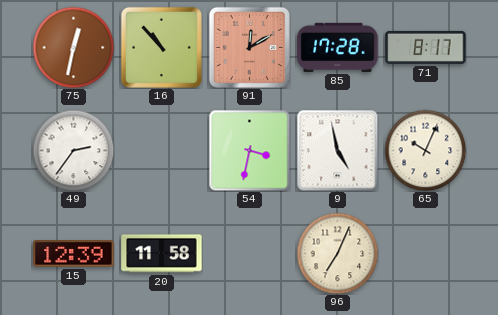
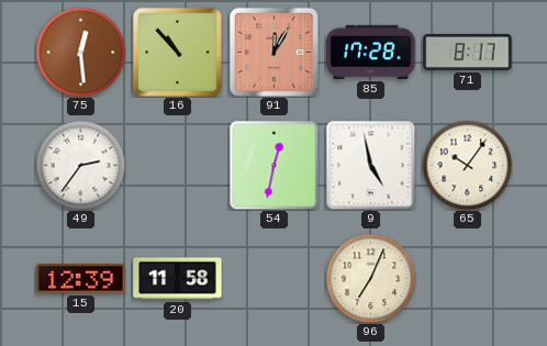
75: 12:32 -> 12:29 (80, 52)
91: 12:10 -> 12:05 (273, 52)
54: 3:32 -> 12:32 (273, 165)
65: 10:04 -> 10:06 (467, 165)
